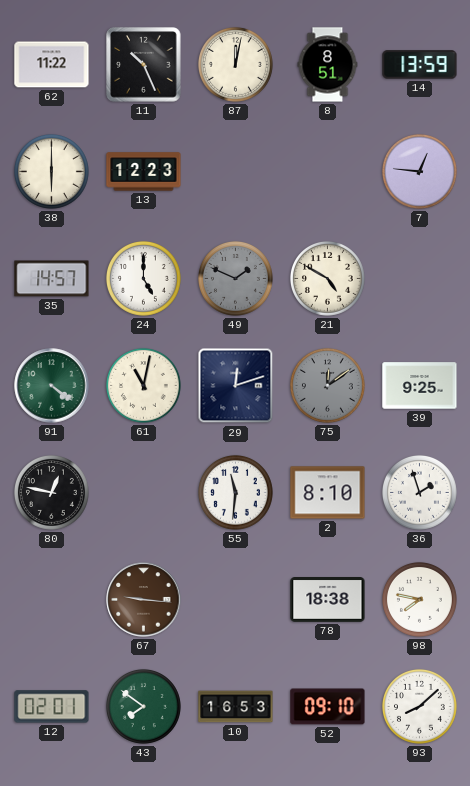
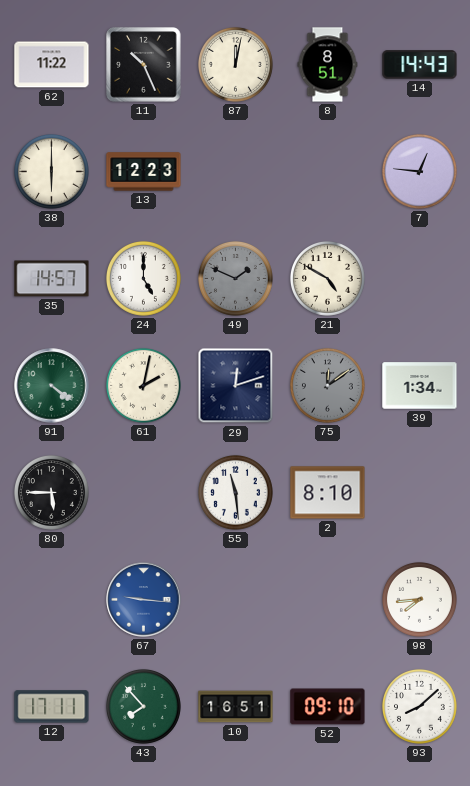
14: 13:59 -> 14:43 (420, 65)
61: 11:02 -> 2:02 (143, 385)
39: 9:25 -> 1:34 (420, 386)
80: 12:47 -> 5:45 (51, 492)
55: 11:31 -> 11:29 (235, 492)
36: 1:57 -> none (419, 492)
67 dial: brown -> blue (144, 600)
78: 18:38 -> none (328, 600)
98: 7:47 -> 7:44 (419, 599)
12: 02:01 -> 17:11 (52, 707)
43: 7:51 -> 7:53 (143, 706)
10: 16:53 -> 16:51 (236, 707)
